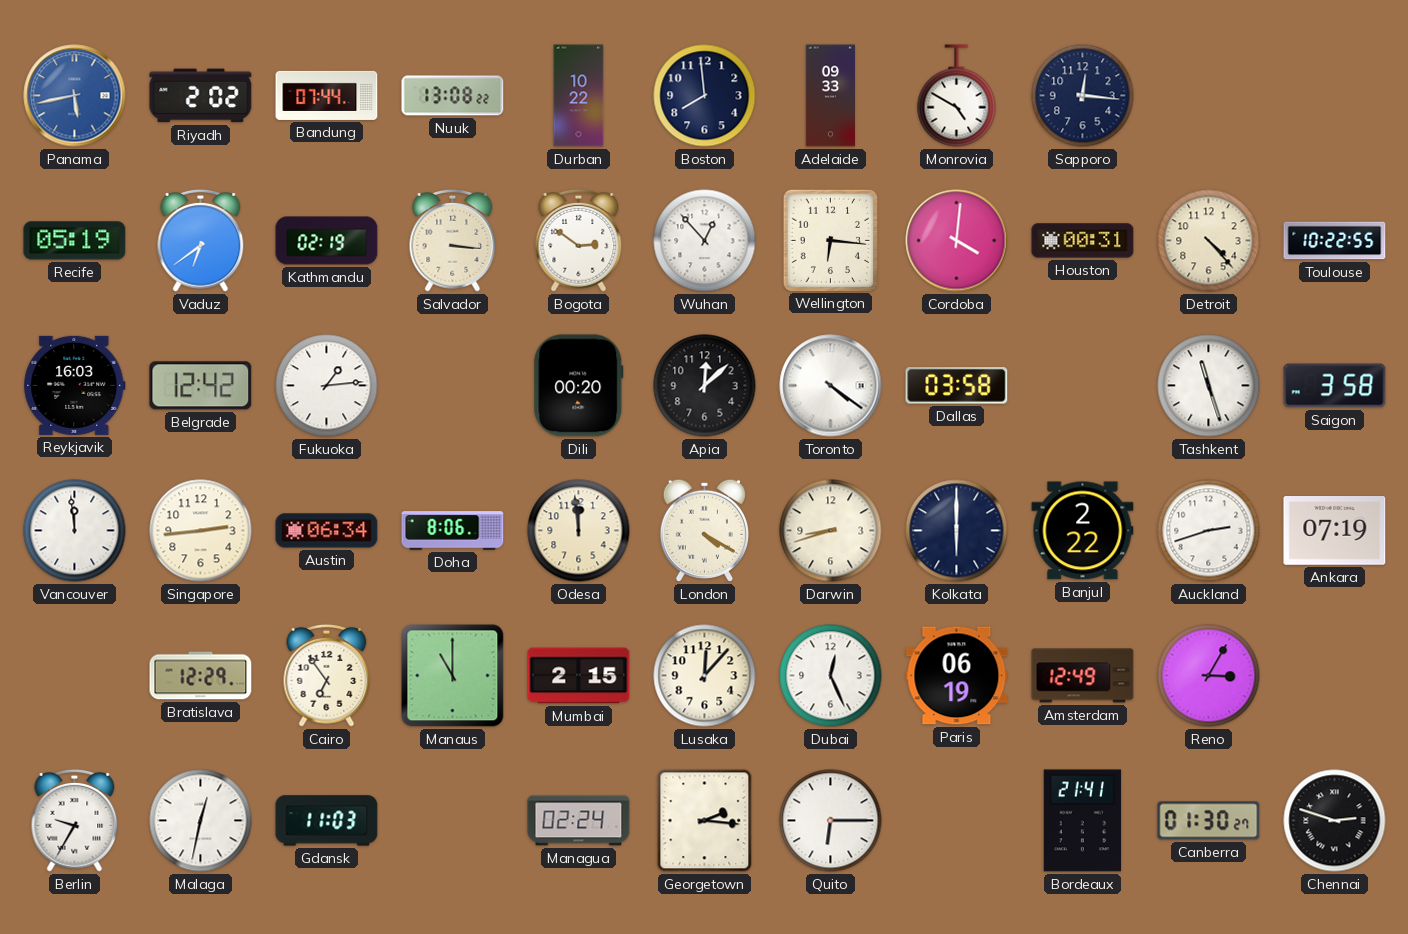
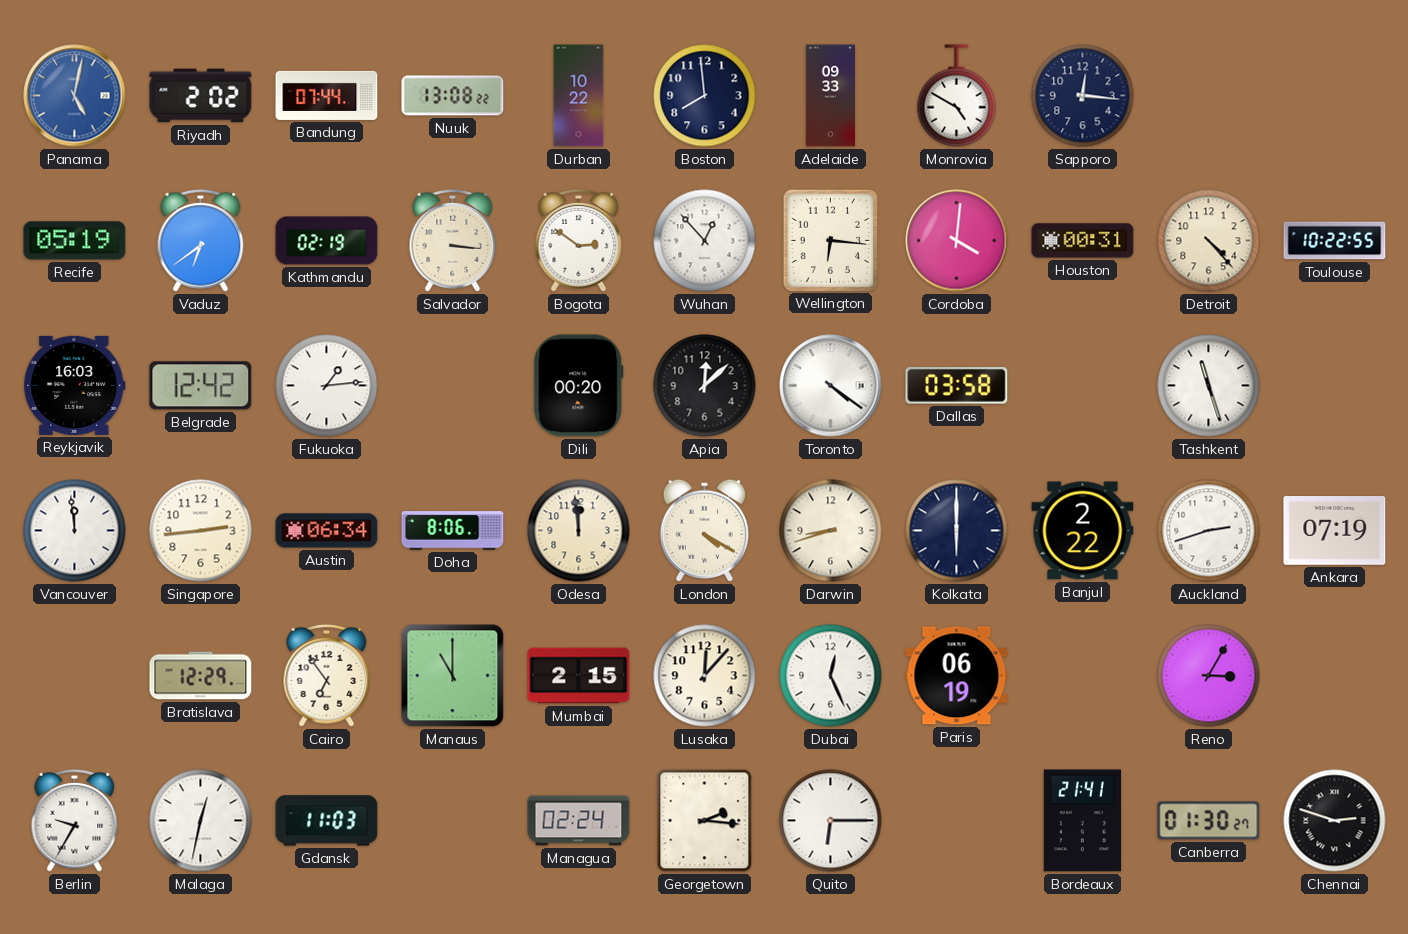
Panama: 5:43 -> 5:02 (75, 96)
Saigon: 3:58 -> none (1335, 386)
Amsterdam: 12:49 -> none (1083, 676)
